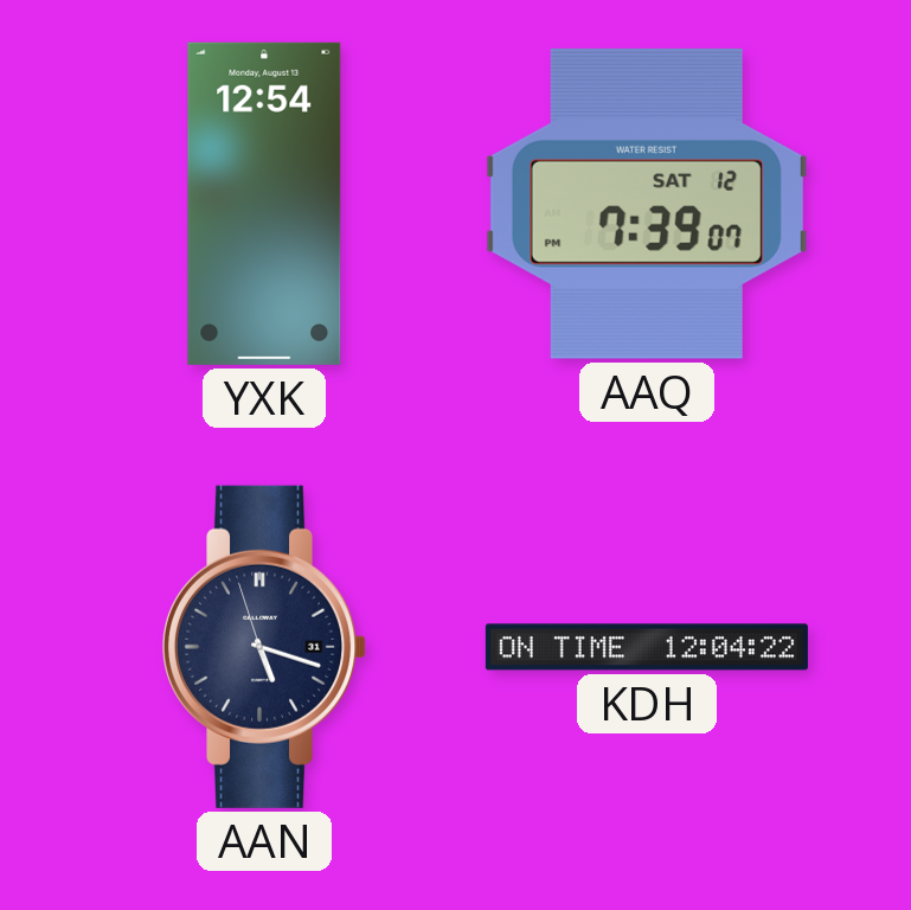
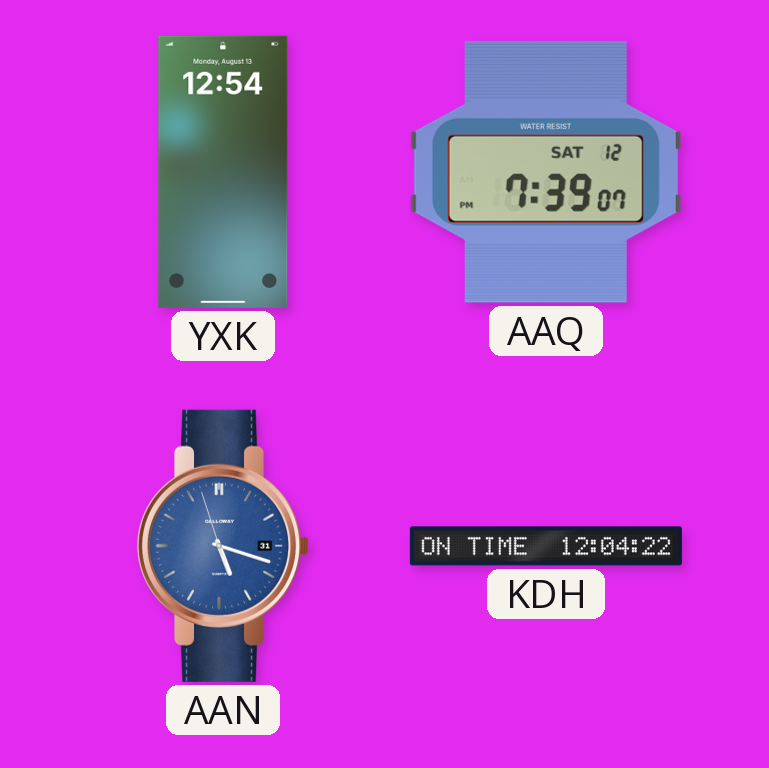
AAN dial: navy -> blue (224, 546)
